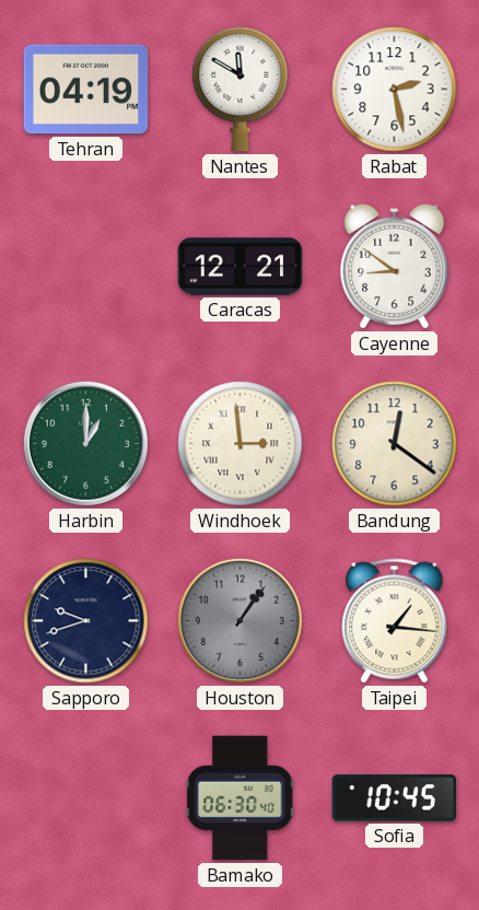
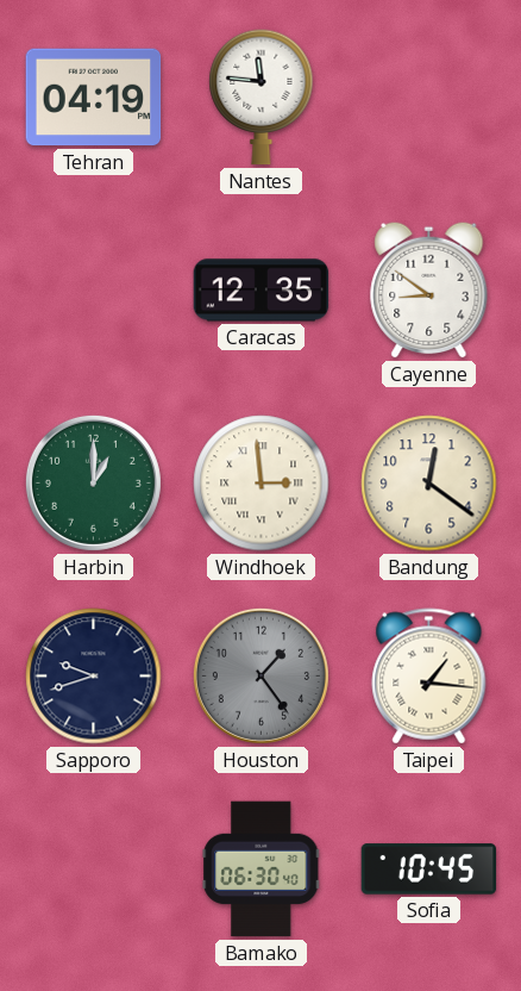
Nantes: 11:50 -> 11:46 (262, 98)
Rabat: 2:28 -> none (395, 90)
Caracas: 12:21 -> 12:35 (262, 291)
Houston: 1:06 -> 1:24 (260, 675)
